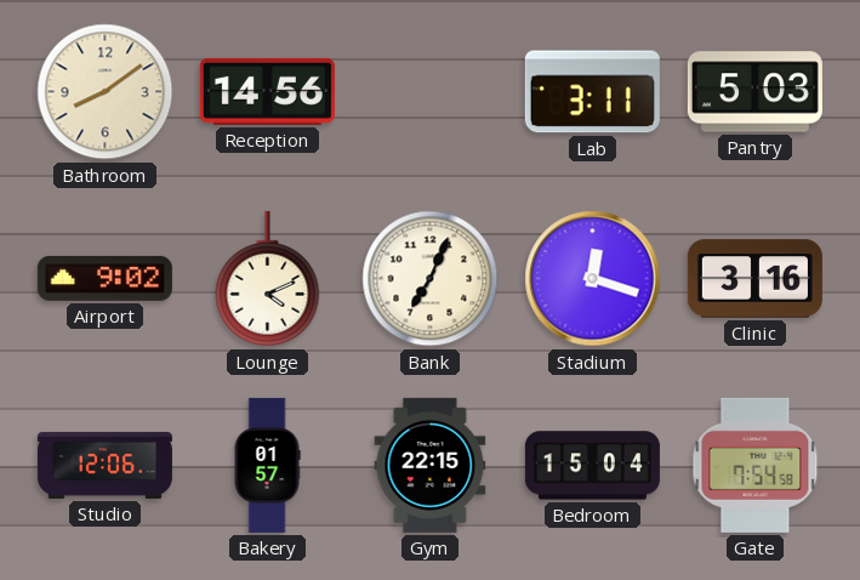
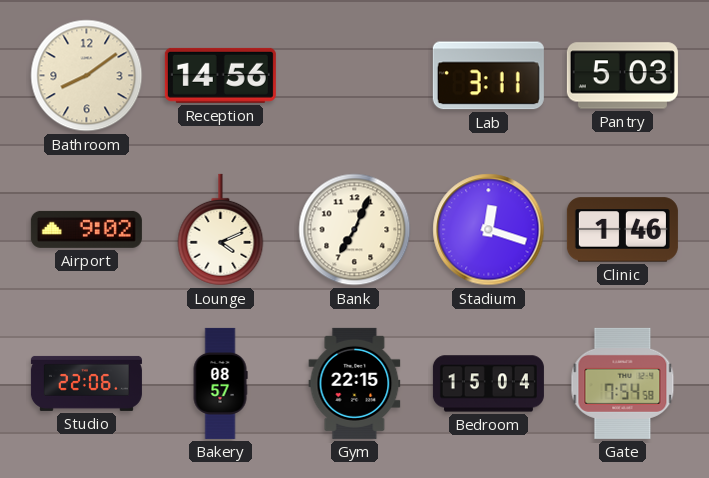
Clinic: 3:16 -> 1:46 (622, 230)
Studio: 12:06 -> 22:06 (86, 383)
Bakery: 01:57 -> 08:57 (220, 383)
